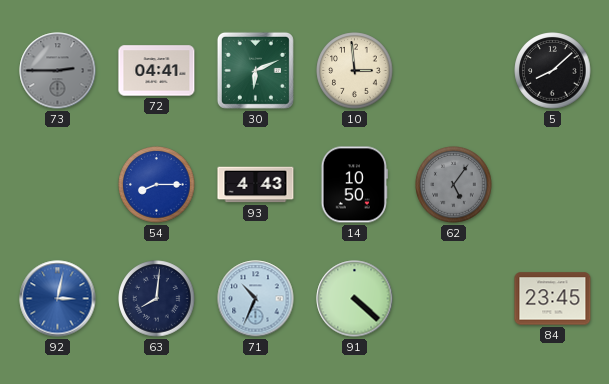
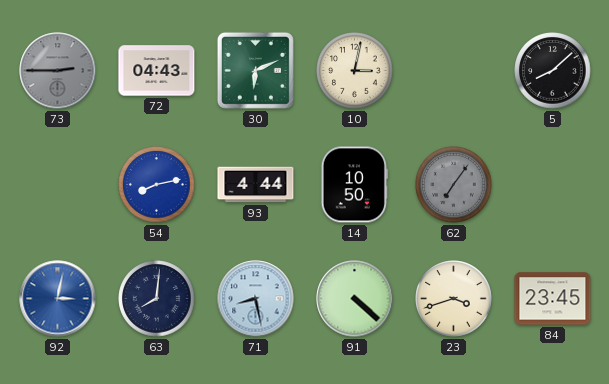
72: 04:41 -> 04:43 (157, 71)
10: 2:59 -> 3:02 (355, 71)
54: 8:15 -> 8:13 (157, 185)
93: 4:43 -> 4:44 (256, 185)
62: 5:06 -> 7:06 (454, 185)
71: 10:34 -> 8:28 (256, 299)
23: none -> 3:42 (454, 299)
